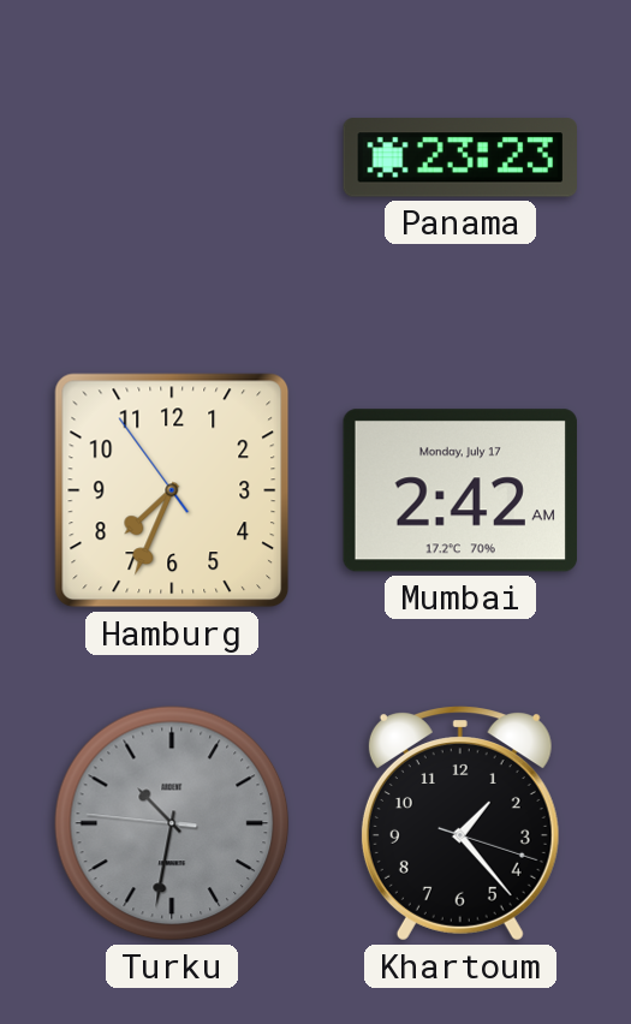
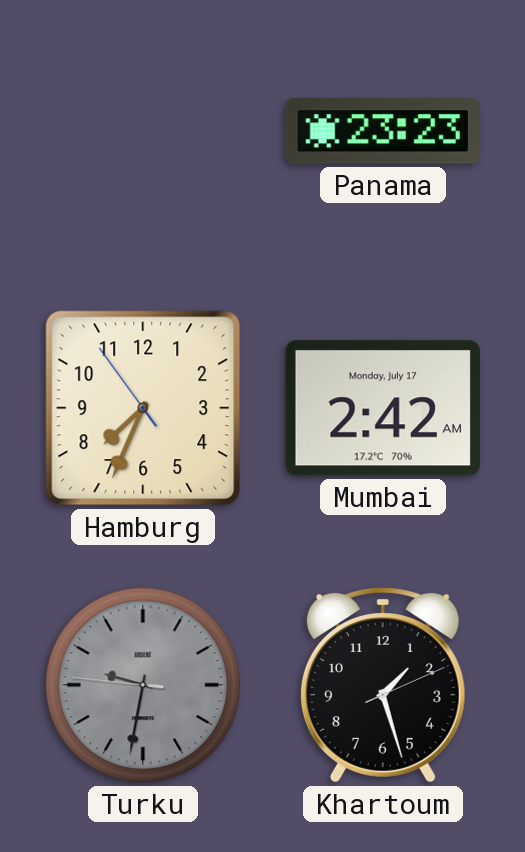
Turku: 10:31 -> 9:31 (143, 685)
Khartoum: 1:23 -> 1:27 (383, 685)
